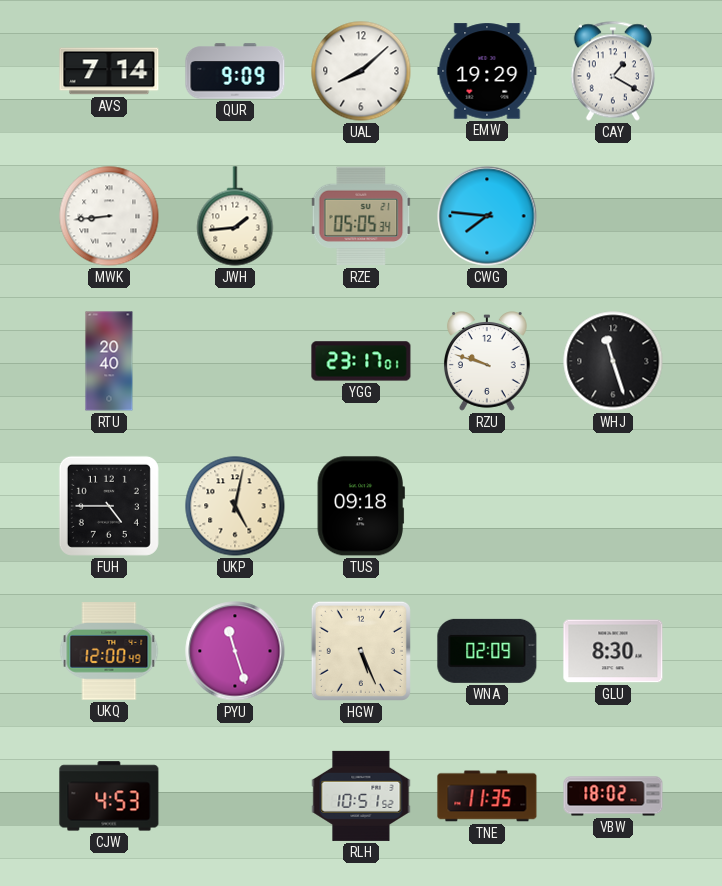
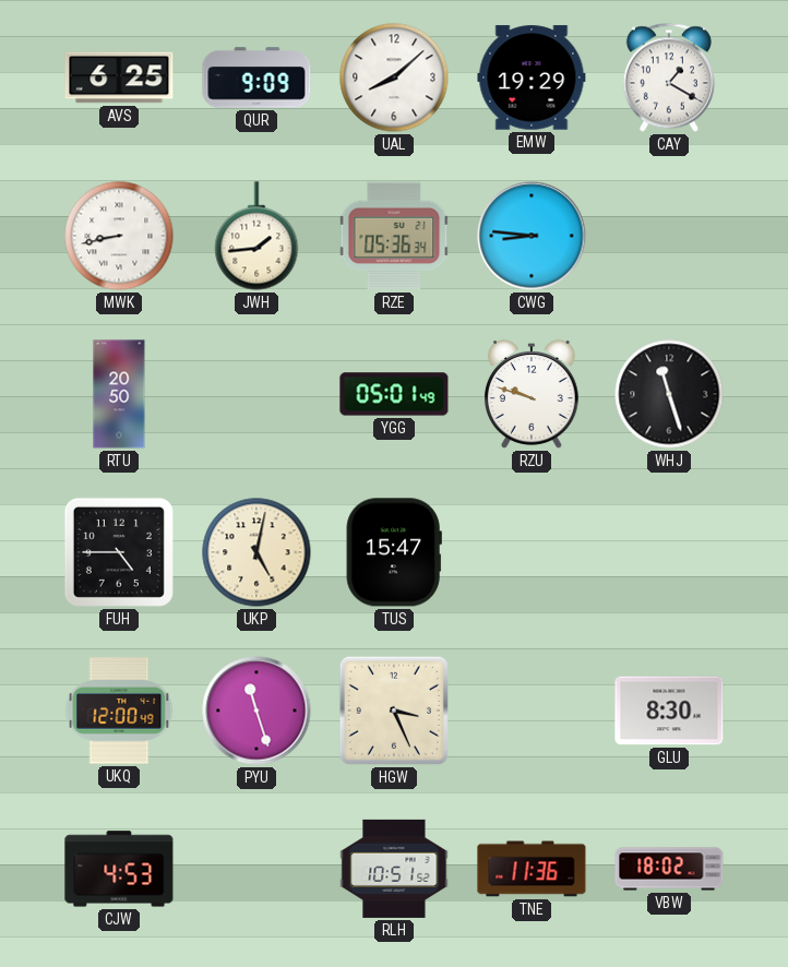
AVS: 7:14 -> 6:25 (119, 77)
MWK: 8:44 -> 8:43 (119, 236)
RZE: 05:05 -> 05:36 (394, 236)
CWG: 7:46 -> 8:46 (532, 236)
RTU: 20:40 -> 20:50 (119, 394)
YGG: 23:17 -> 05:01 (394, 394)
TUS: 09:18 -> 15:47 (394, 552)
HGW: 5:26 -> 3:26 (394, 711)
WNA: 02:09 -> none (487, 651)
TNE: 11:35 -> 11:36 (532, 869)
